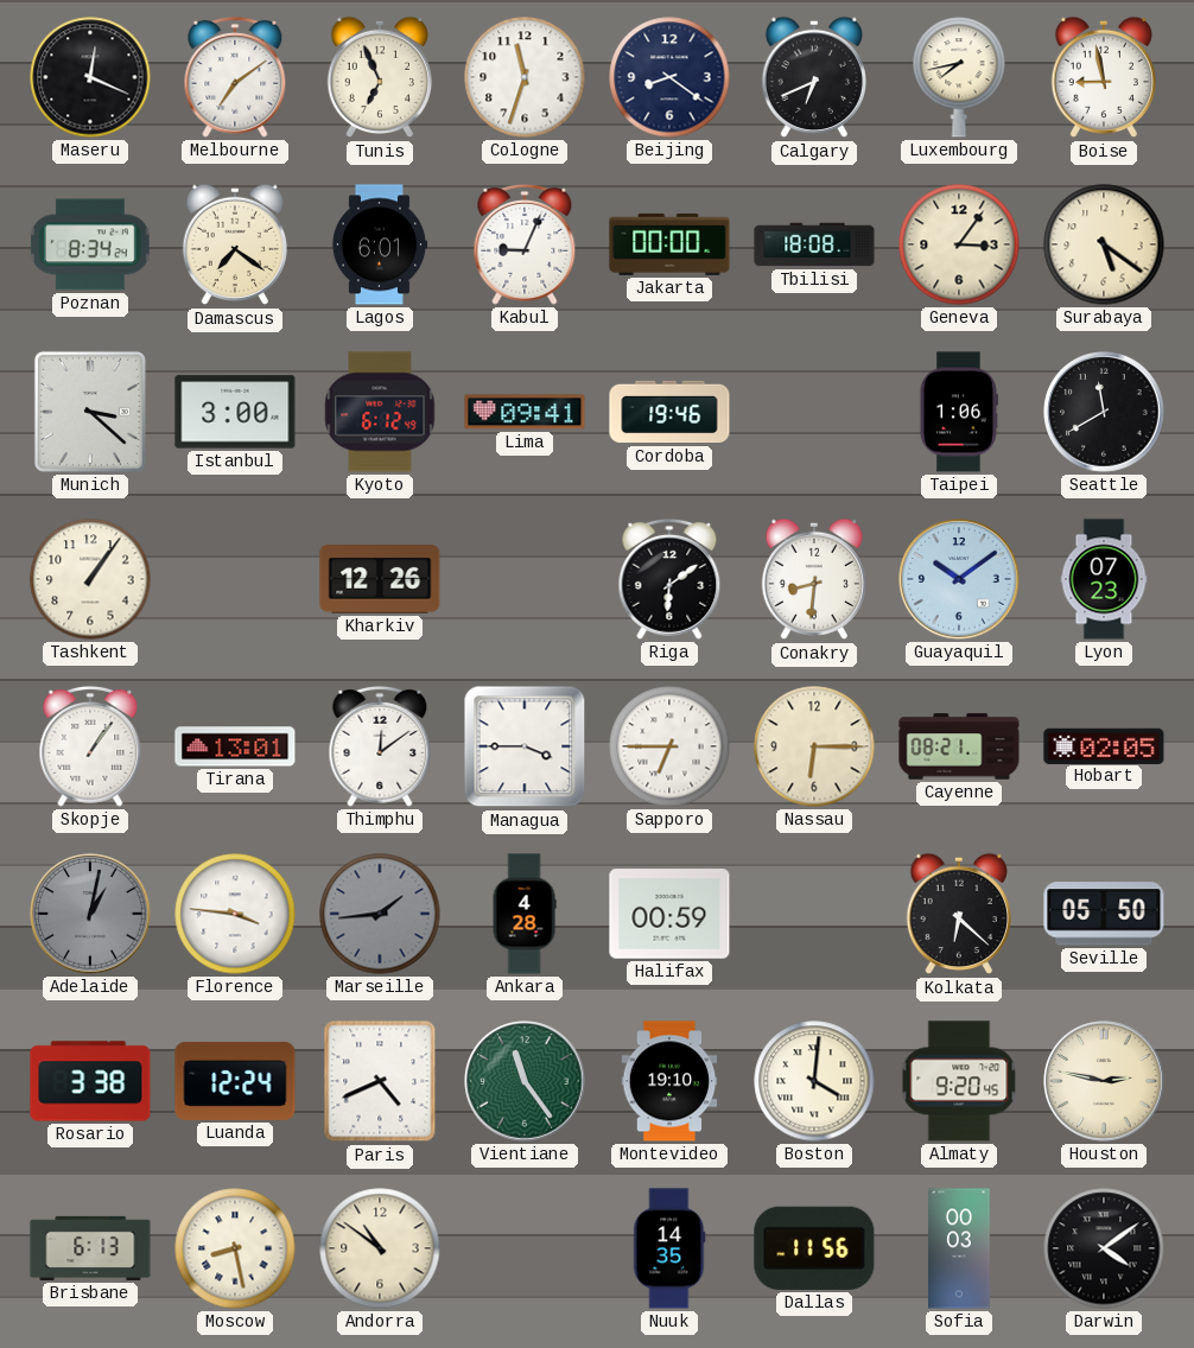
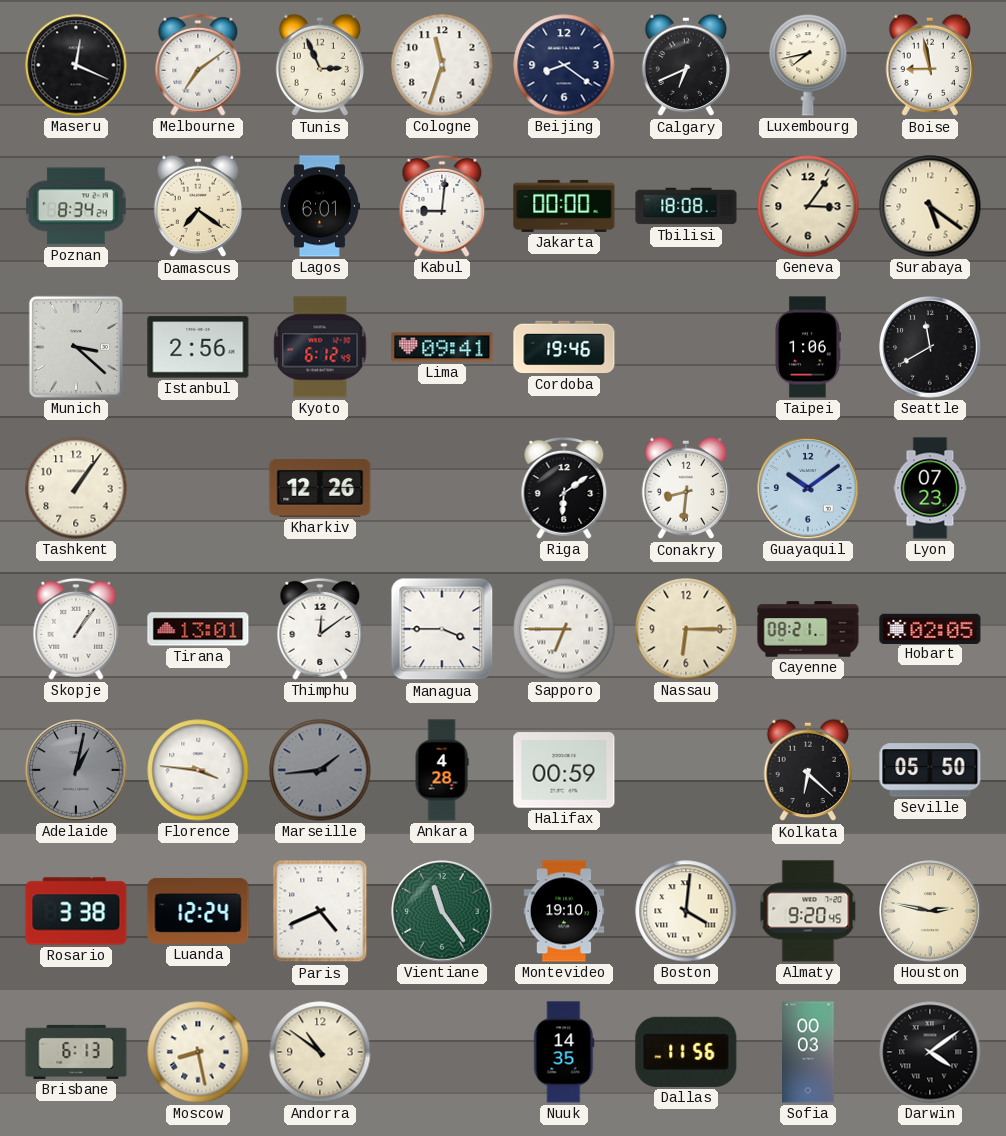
Tunis: 6:56 -> 2:56 (319, 65)
Kabul: 9:04 -> 9:01 (442, 206)
Istanbul: 3:00 -> 2:56 (198, 347)
